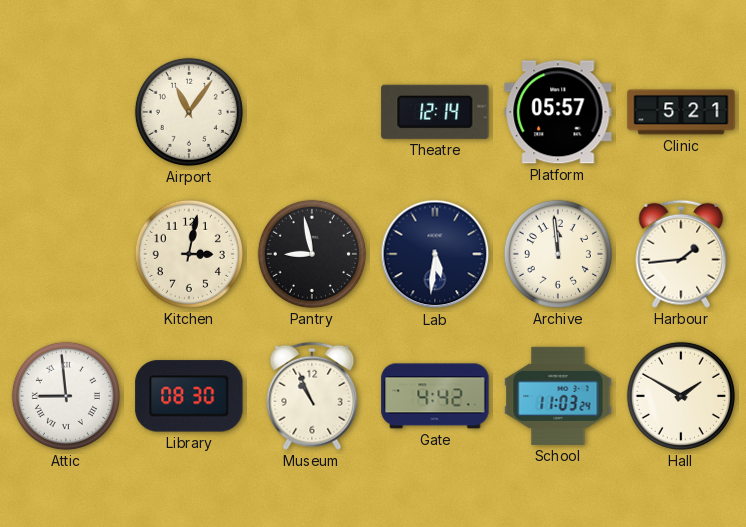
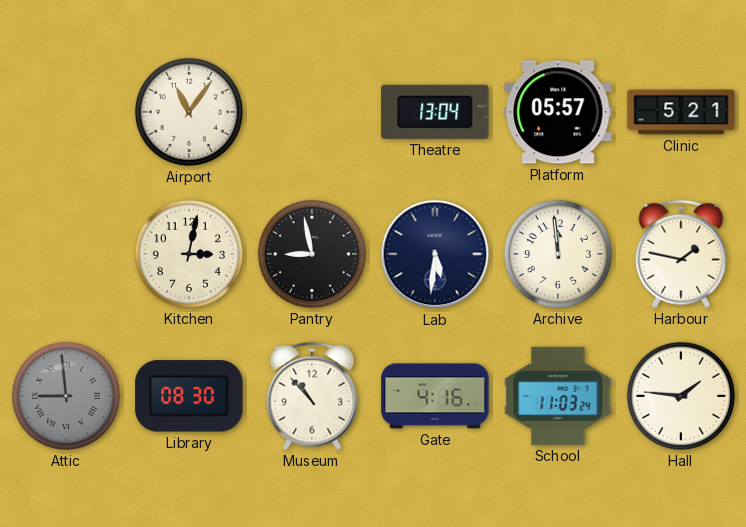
Theatre: 12:14 -> 13:04 (435, 112)
Harbour: 1:44 -> 1:47 (681, 254)
Attic dial: white -> grey (66, 396)
Museum: 10:56 -> 10:53 (312, 396)
Gate: 4:42 -> 4:16 (435, 396)
Hall: 1:50 -> 1:46 (681, 396)
